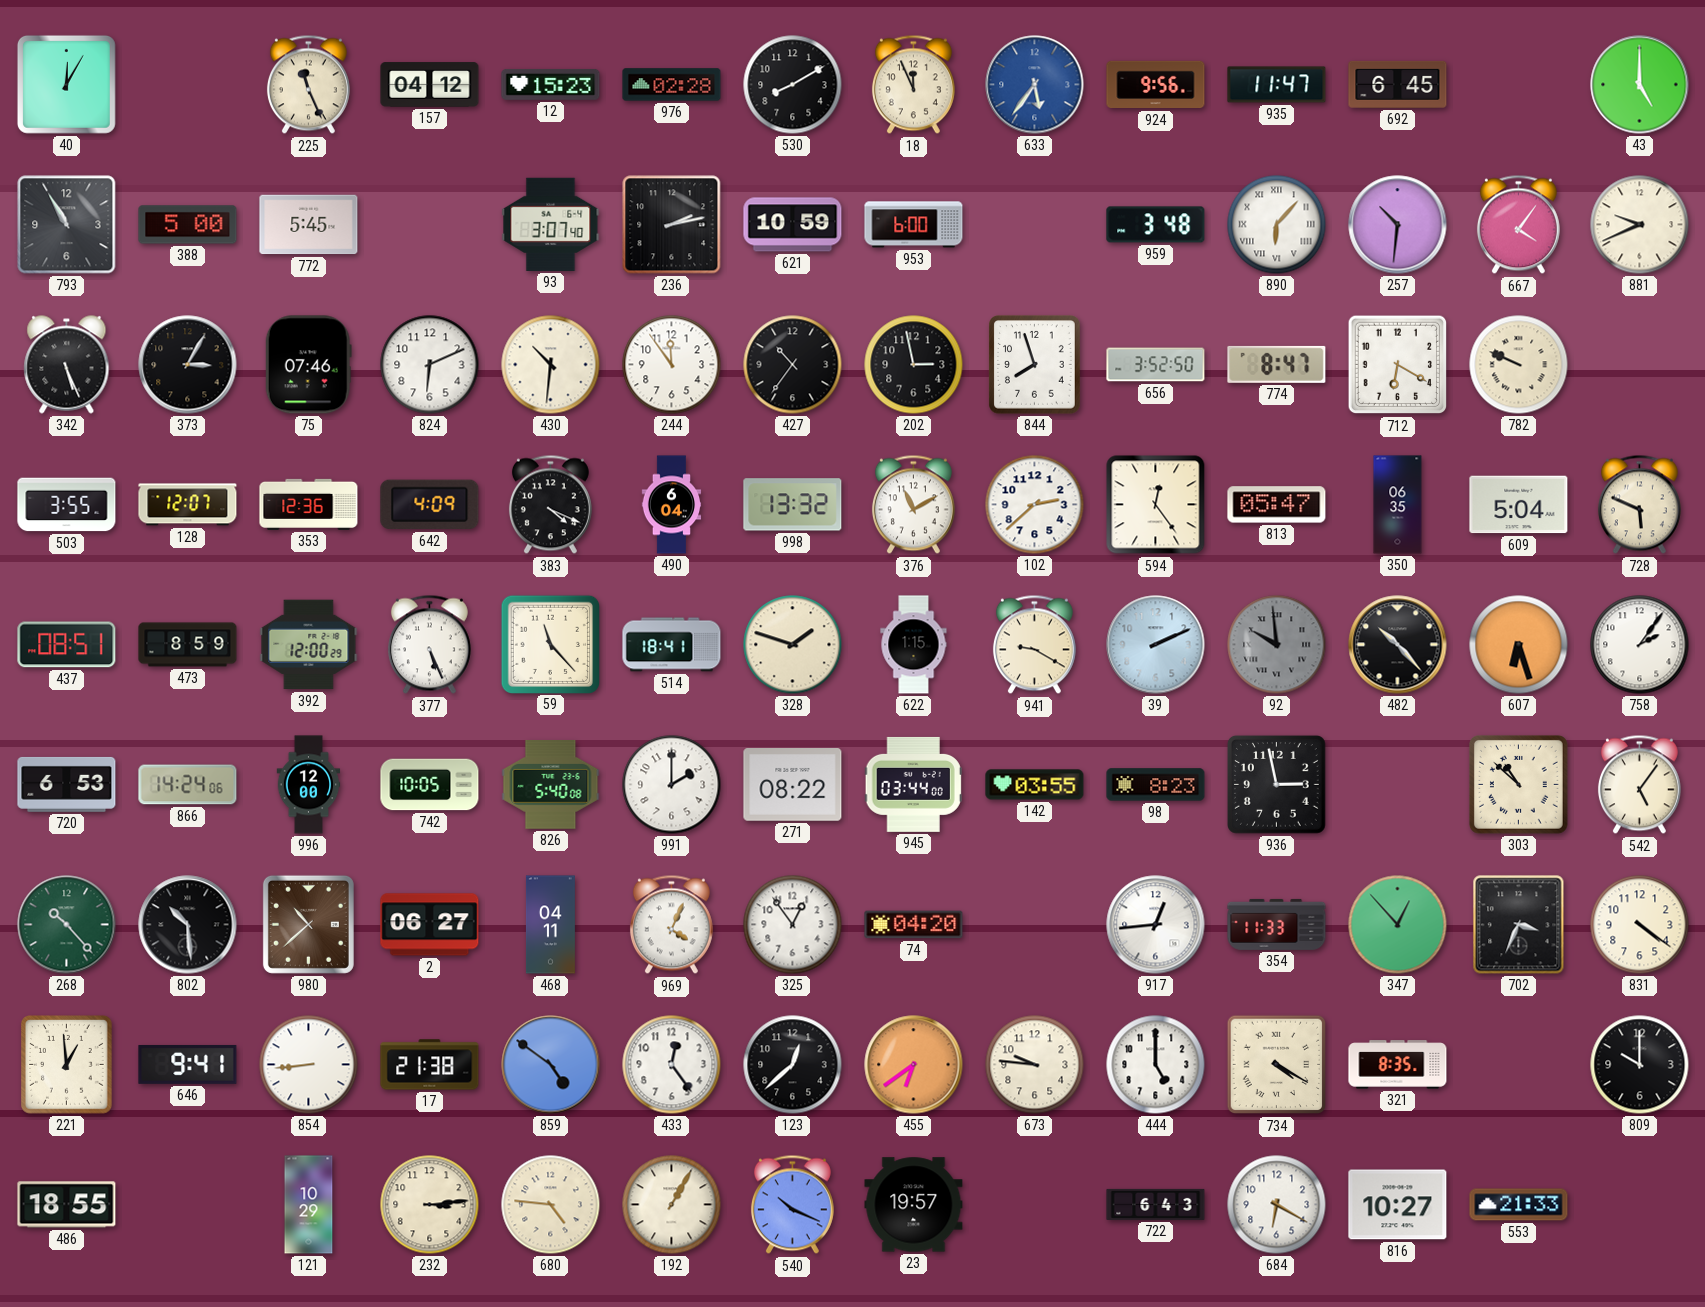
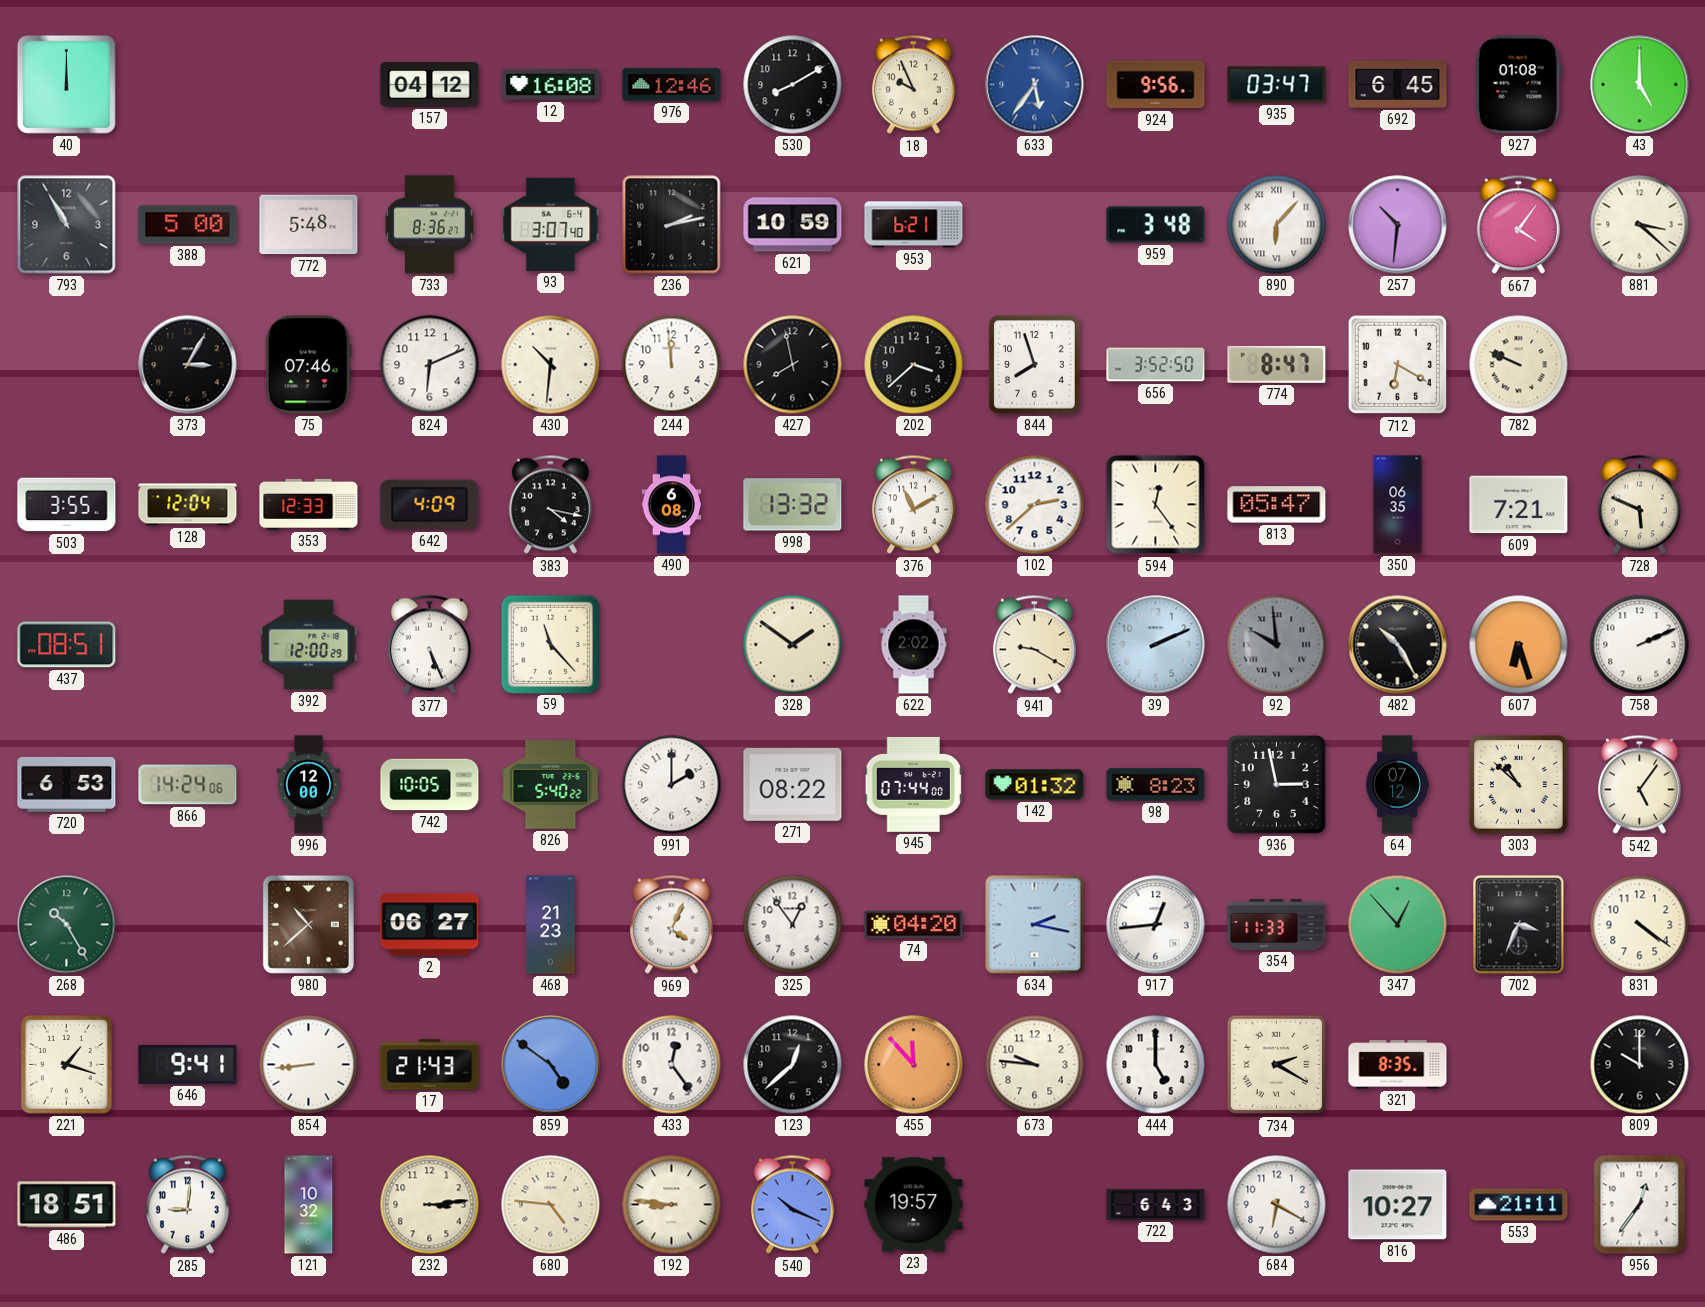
40: 12:05 -> 12:00 (66, 84)
225: 11:26 -> none (308, 85)
12: 15:23 -> 16:08 (551, 84)
976: 02:28 -> 12:46 (672, 85)
18: 11:56 -> 9:56 (913, 85)
935: 11:47 -> 03:47 (1277, 85)
927: none -> 01:08 (1518, 85)
772: 5:45 -> 5:48 (309, 225)
733: none -> 8:36 (430, 225)
953: 6:00 -> 6:21 (914, 225)
881: 9:41 -> 3:22 (1640, 225)
342: 5:26 -> none (67, 365)
244: 11:54 -> 11:59 (672, 365)
427: 10:36 -> 7:58 (793, 365)
202: 2:58 -> 3:38 (914, 365)
128: 12:07 -> 12:04 (188, 505)
353: 12:36 -> 12:33 (309, 504)
383: 4:19 -> 4:17 (550, 505)
490: 6:04 -> 6:08 (672, 505)
609: 5:04 -> 7:21 (1519, 505)
473: 8:59 -> none (188, 645)
514: 18:41 -> none (672, 645)
328: 1:48 -> 1:51 (793, 645)
622: 1:15 -> 2:02 (914, 645)
482: 10:23 -> 10:25 (1398, 645)
758: 2:06 -> 2:11 (1640, 645)
826: 5:40:08 -> 5:40:22 (551, 785)
945: 03:44 -> 07:44 (913, 784)
142: 03:55 -> 01:32 (1035, 785)
64: none -> 07:12 (1398, 785)
268: 10:23 -> 10:25 (67, 925)
802: 10:29 -> none (188, 925)
468: 04:11 -> 21:23 (550, 925)
634: none -> 2:17 (1035, 925)
221: 12:59 -> 1:18 (67, 1065)
17: 21:38 -> 21:43 (430, 1065)
455: 6:39 -> 11:53 (914, 1065)
734: 4:20 -> 2:20 (1277, 1065)
486: 18:55 -> 18:51 (67, 1205)
285: none -> 9:01 (187, 1205)
121: 10:29 -> 10:32 (309, 1205)
192: 1:05 -> 8:46 (672, 1205)
553: 21:33 -> 21:11 (1519, 1205)
956: none -> 12:36 (1640, 1205)
